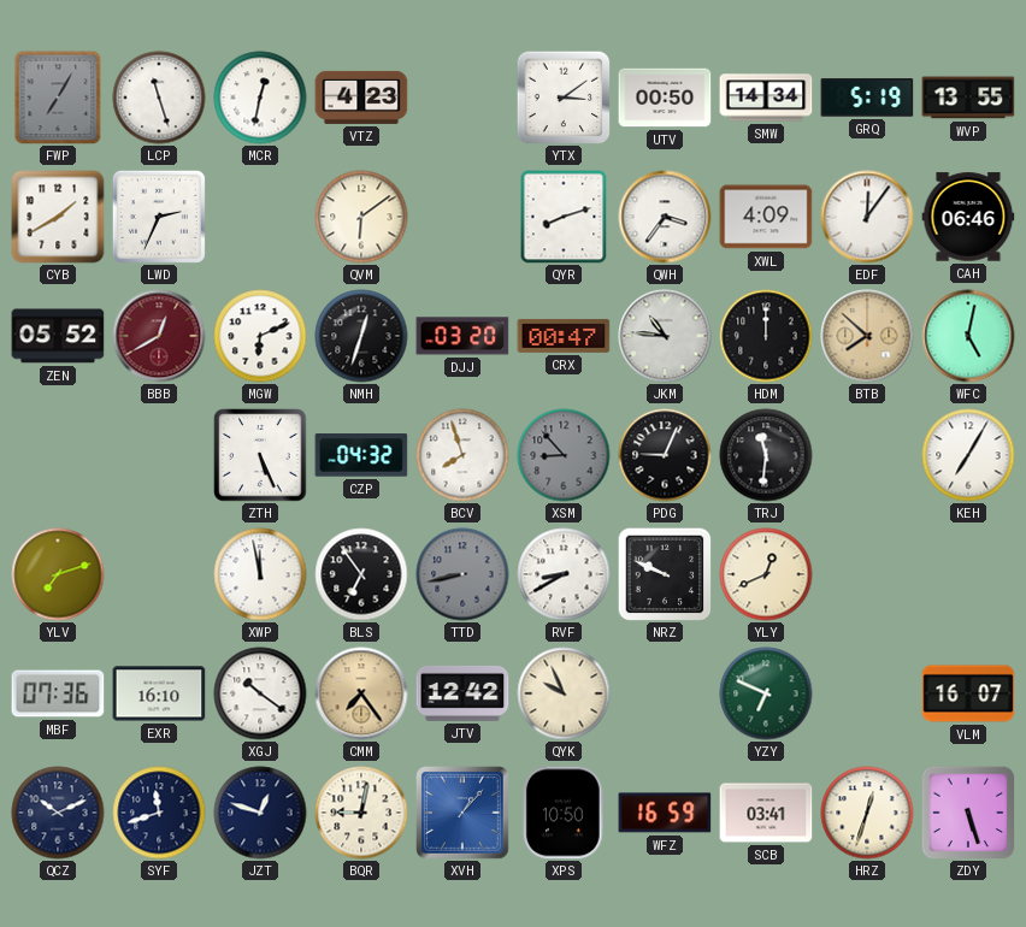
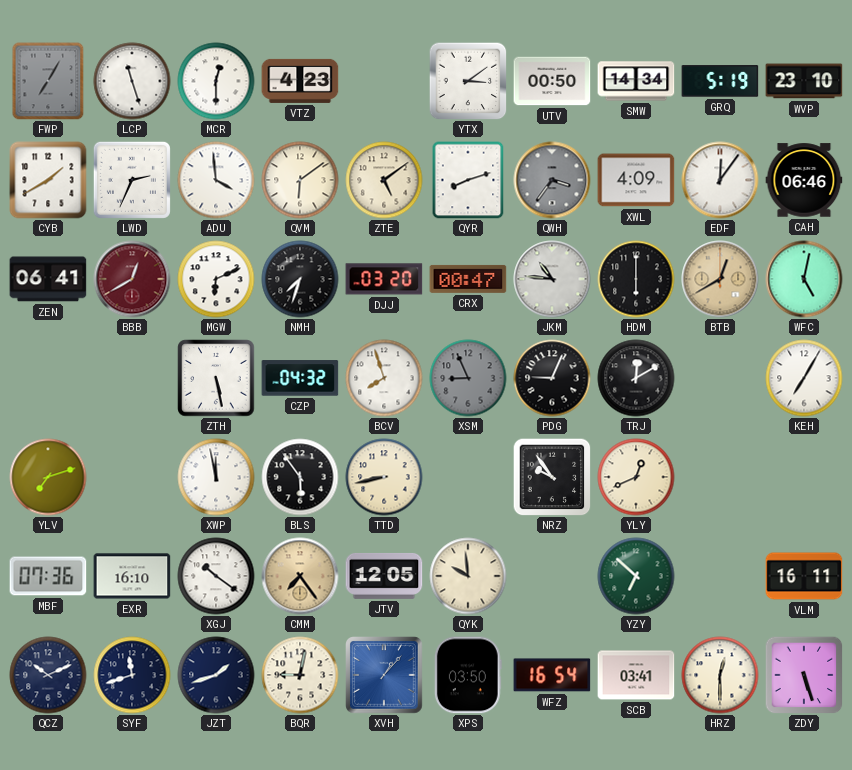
MCR: 12:32 -> 12:30 (216, 81)
WVP: 13:55 -> 23:10 (804, 81)
ADU: none -> 3:59 (216, 180)
ZTE: none -> 5:09 (384, 180)
QWH dial: white -> grey (552, 180)
ZEN: 05:52 -> 06:41 (48, 279)
NMH: 12:33 -> 7:33 (300, 279)
HDM: 12:00 -> 6:00 (636, 279)
BTB: 7:52 -> 12:40 (720, 279)
ZTH: 5:26 -> 5:28 (216, 378)
XSM: 8:53 -> 8:56 (468, 378)
TRJ: 11:31 -> 12:10 (636, 378)
BLS: 6:54 -> 5:54 (300, 477)
TTD dial: grey -> cream (384, 477)
RVF: 8:40 -> none (564, 574)
NRZ: 9:49 -> 9:54 (552, 477)
JTV: 12:42 -> 12:05 (384, 576)
QYK: 9:56 -> 9:59 (468, 576)
YZY: 6:49 -> 6:52 (636, 576)
VLM: 16:07 -> 16:11 (804, 576)
JZT: 12:48 -> 1:42 (216, 675)
XPS: 10:50 -> 03:50 (468, 675)
WFZ: 16:59 -> 16:54 (552, 675)
HRZ: 12:33 -> 12:30 (720, 675)
